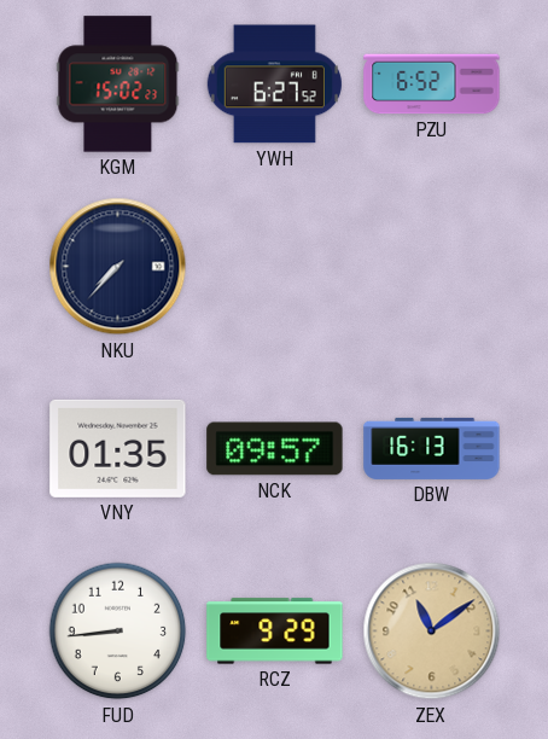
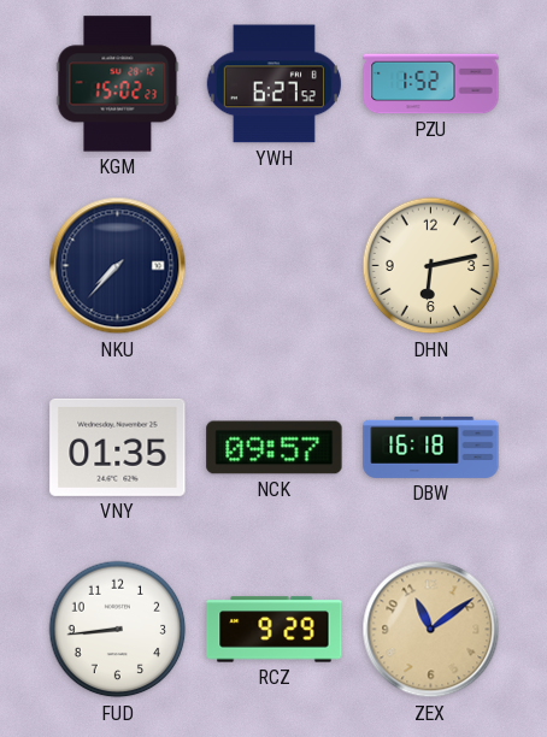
PZU: 6:52 -> 1:52 (431, 84)
DHN: none -> 6:13 (431, 266)
DBW: 16:13 -> 16:18 (431, 447)
